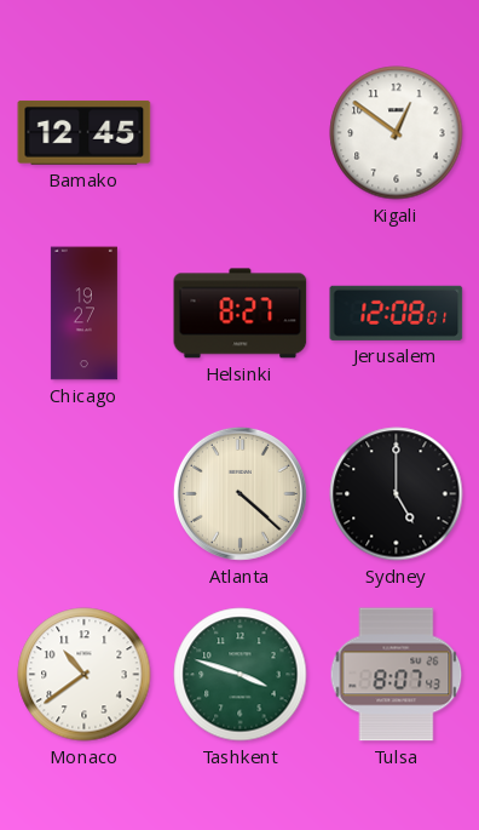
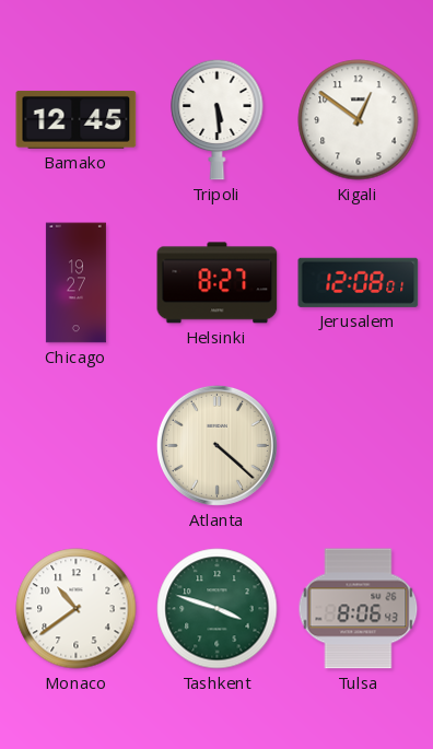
Tripoli: none -> 5:29 (218, 119)
Sydney: 5:00 -> none (397, 494)
Tulsa: 8:07 -> 8:06 (359, 609)
